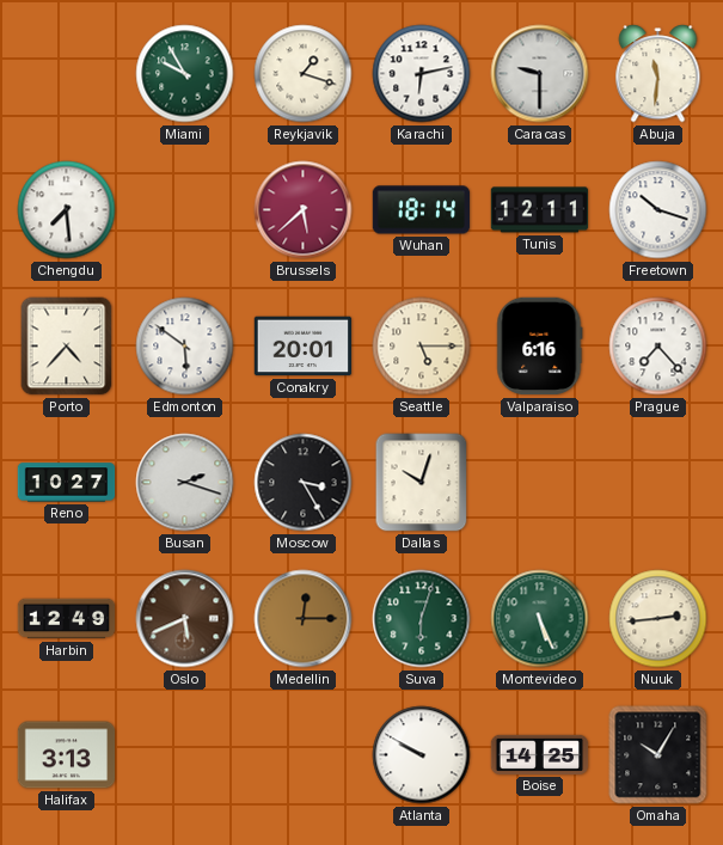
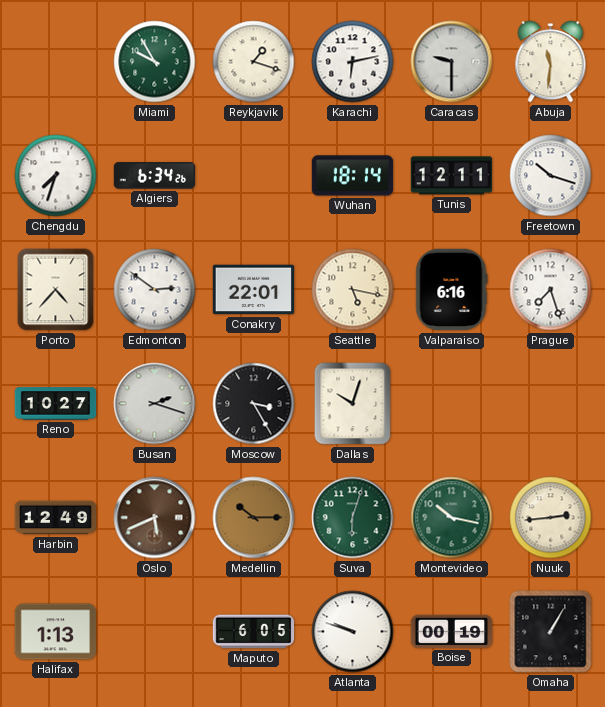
Chengdu: 7:29 -> 7:33 (56, 176)
Algiers: none -> 6:34 (155, 176)
Brussels: 5:38 -> none (304, 210)
Edmonton: 5:51 -> 2:51 (155, 290)
Conakry: 20:01 -> 22:01 (254, 290)
Seattle: 5:15 -> 5:17 (353, 290)
Prague: 7:23 -> 7:27 (551, 290)
Medellin: 12:15 -> 10:15 (254, 518)
Montevideo: 5:26 -> 10:17 (452, 518)
Halifax: 3:13 -> 1:13 (56, 632)
Maputo: none -> 6:05 (254, 632)
Atlanta: 9:50 -> 9:48 (353, 632)
Boise: 14:25 -> 00:19 (452, 631)
Omaha: 10:05 -> 1:05 (551, 632)
